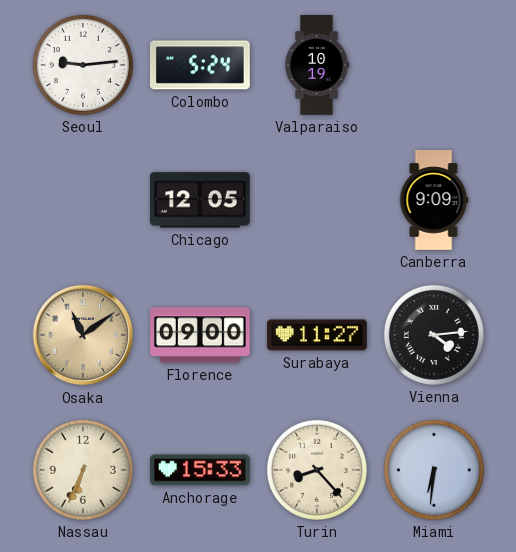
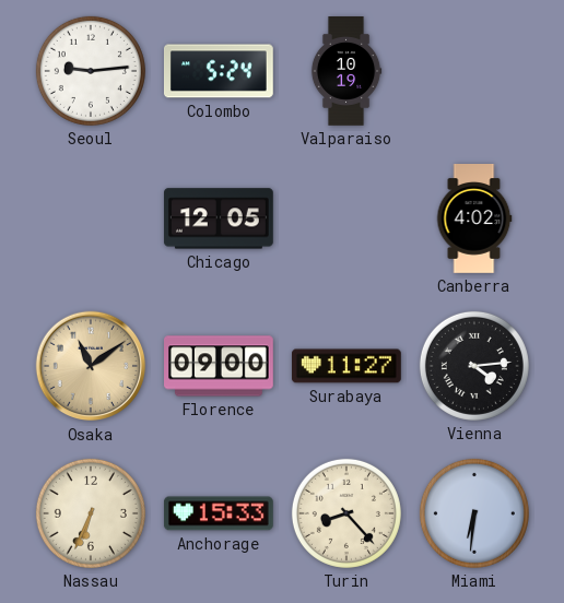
Canberra: 9:09 -> 4:02 (474, 220)
